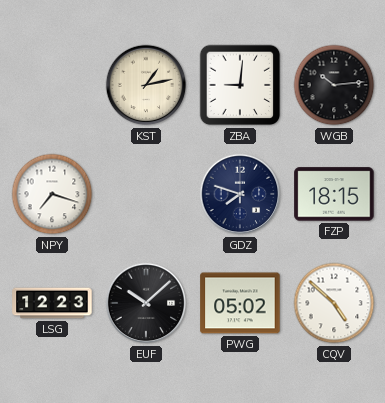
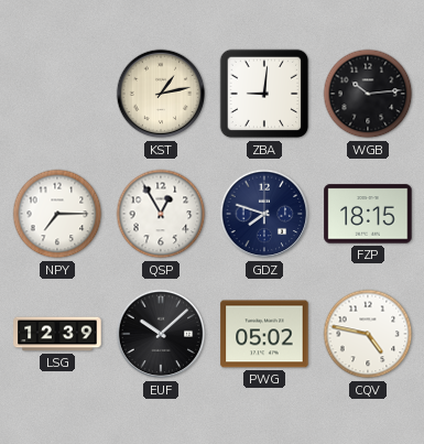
NPY: 7:18 -> 7:15 (57, 214)
QSP: none -> 12:55 (161, 214)
LSG: 12:23 -> 12:39 (57, 334)
CQV: 4:52 -> 4:47 (368, 334)
